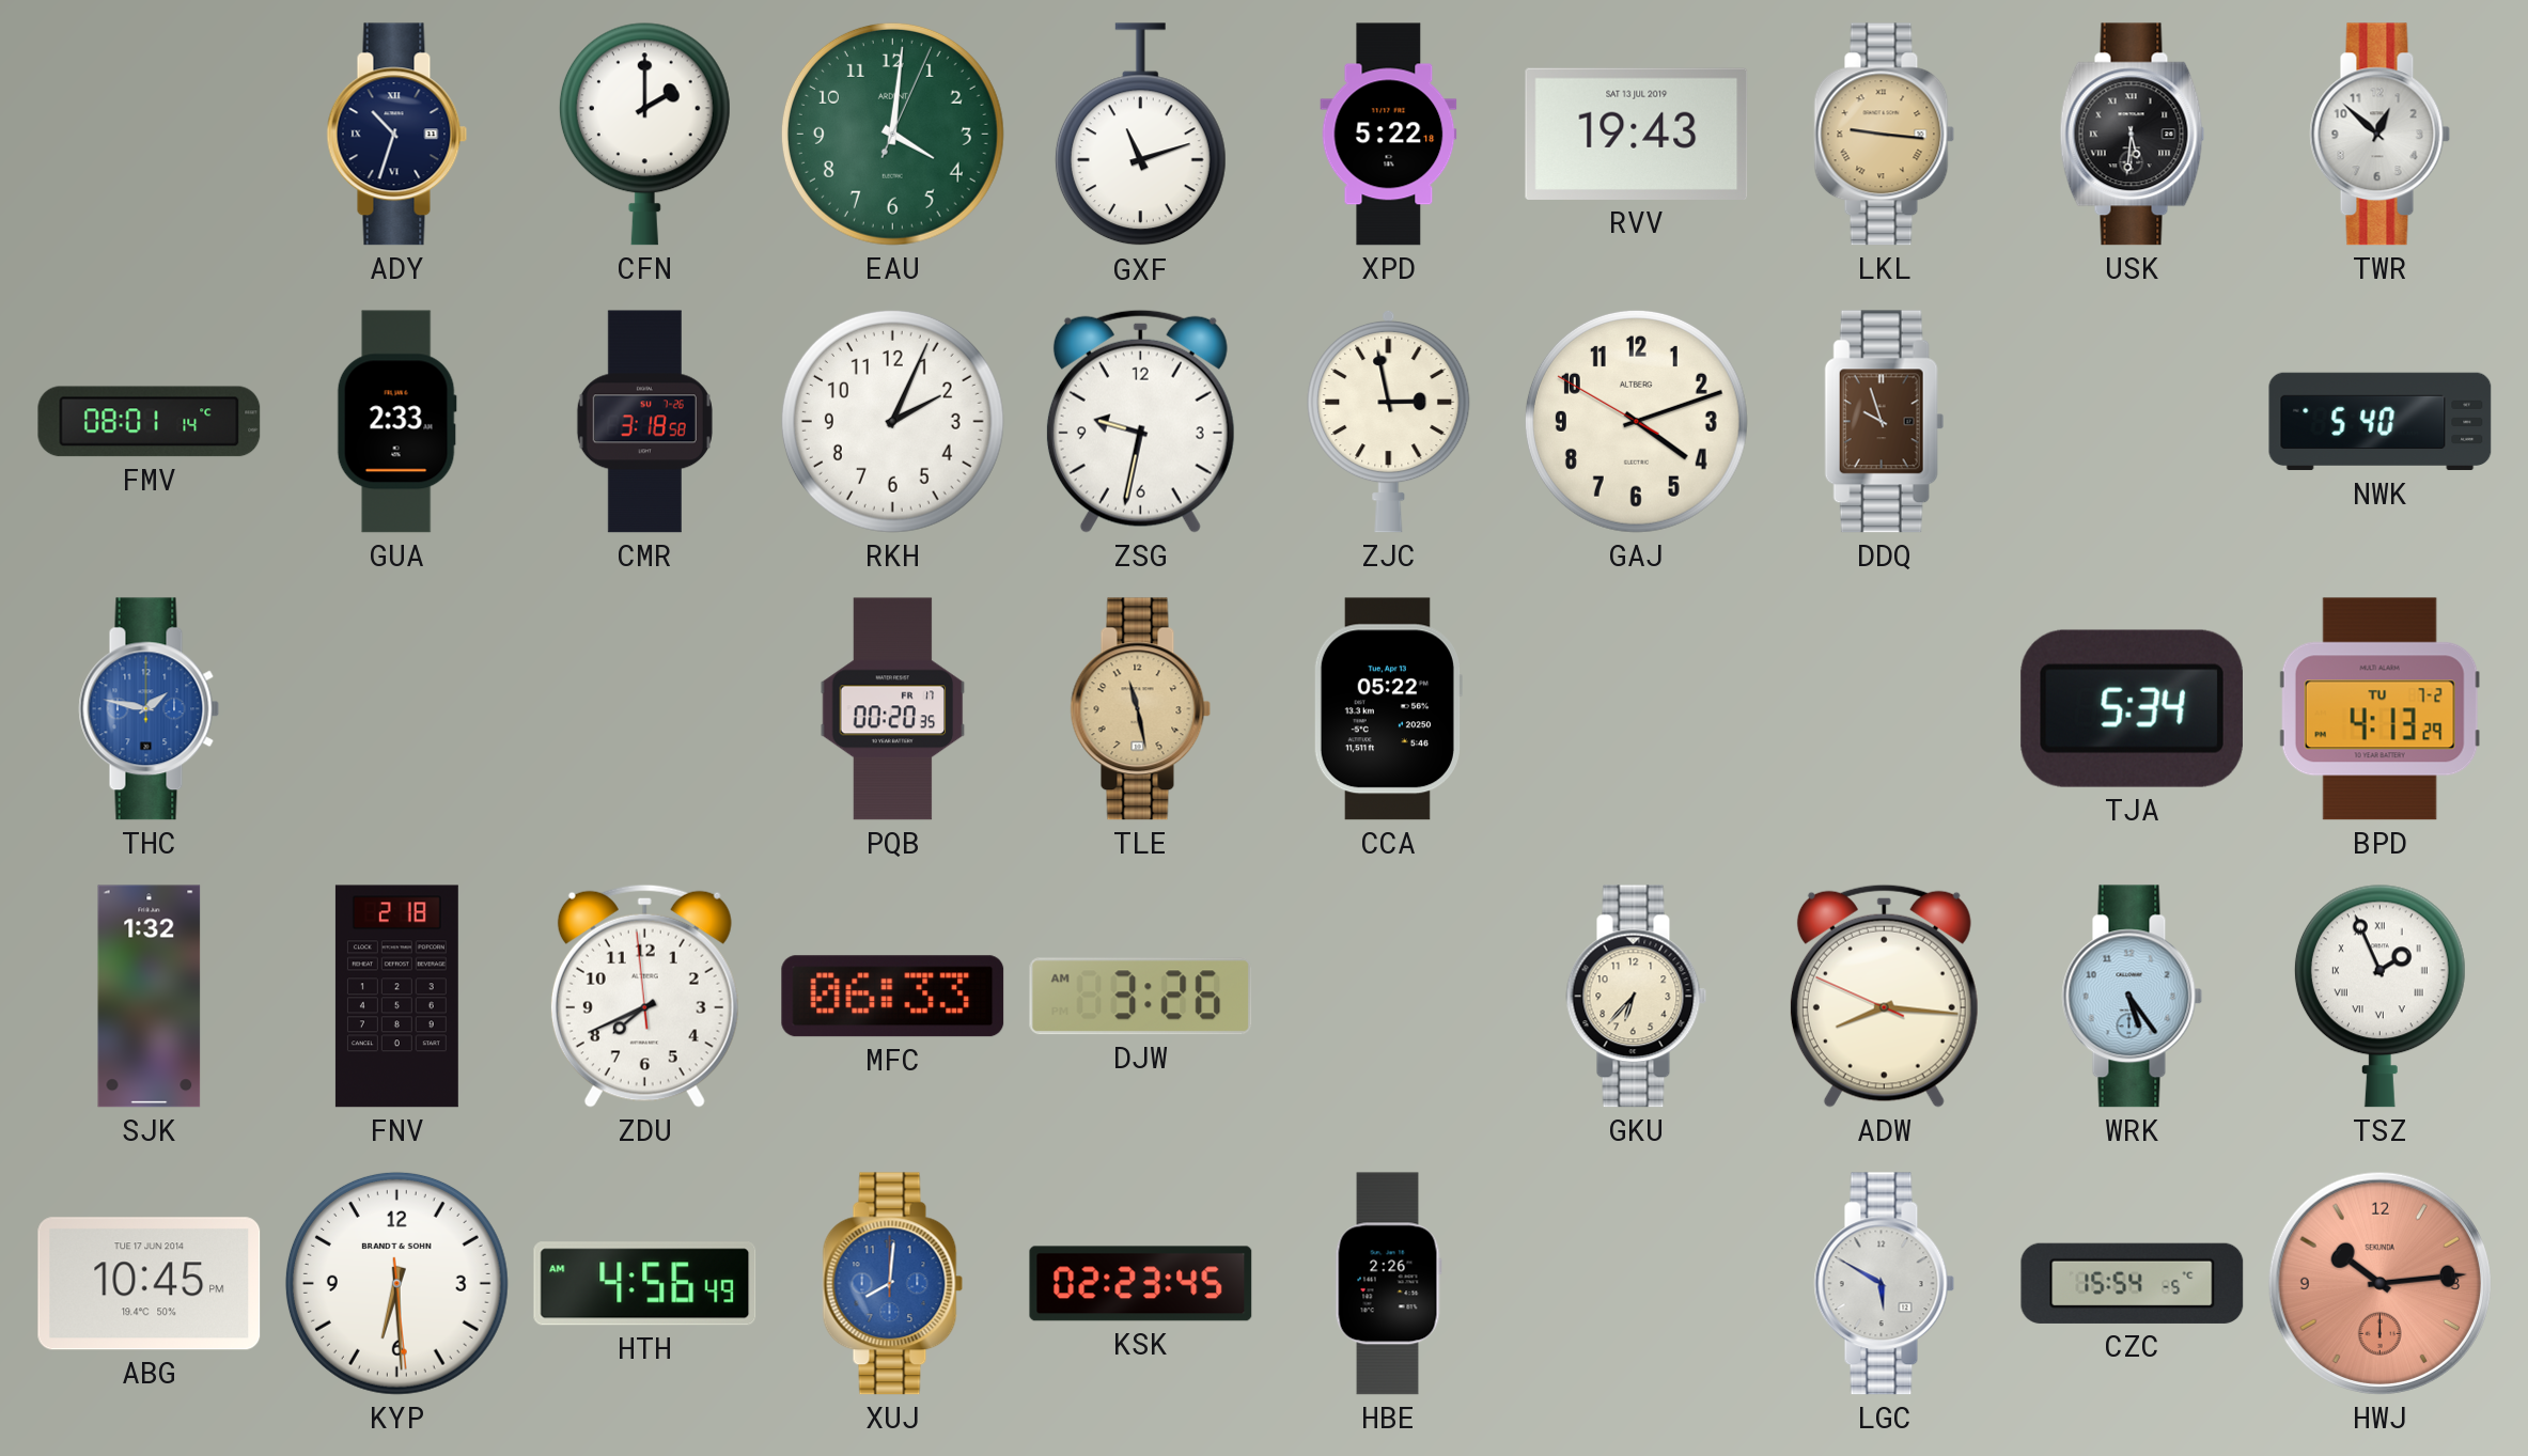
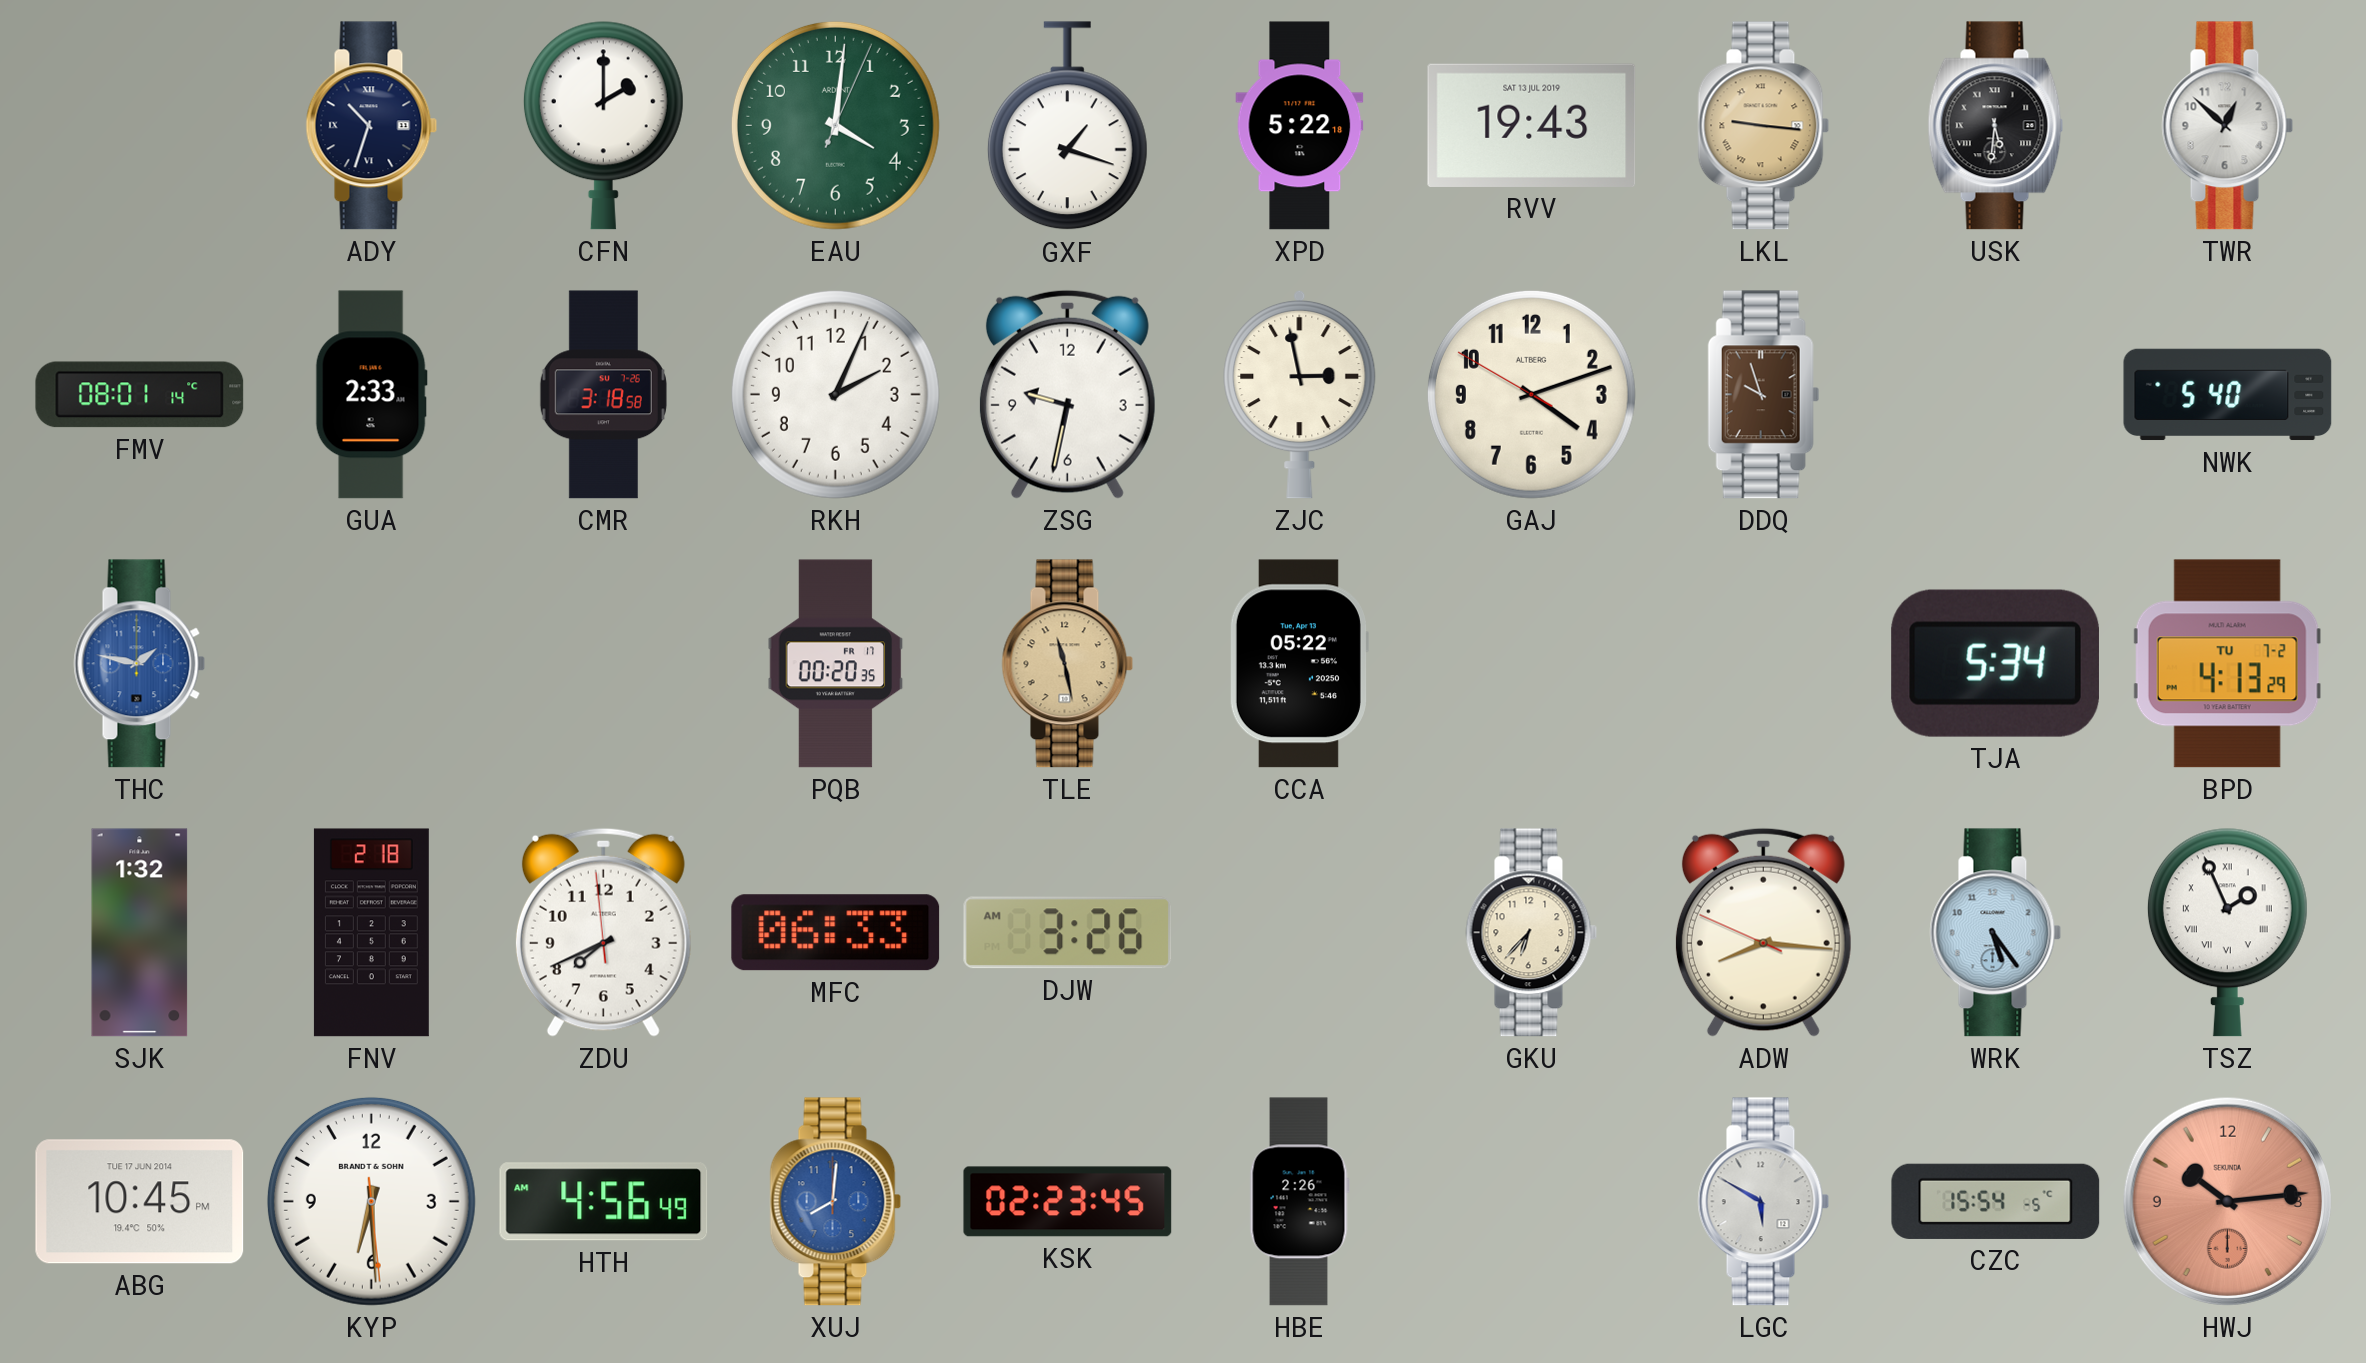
GXF: 11:12 -> 1:18 (1067, 126)
